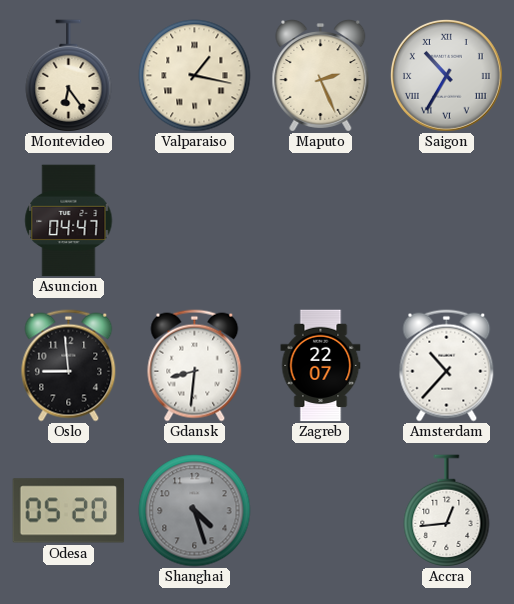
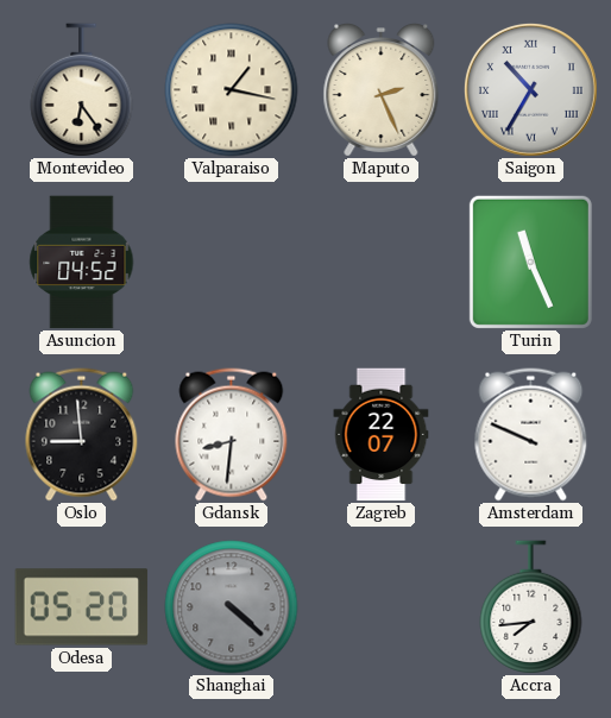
Asuncion: 04:47 -> 04:52 (82, 263)
Turin: none -> 11:26 (530, 262)
Amsterdam: 10:37 -> 9:49 (531, 435)
Shanghai: 4:27 -> 4:22 (232, 607)
Accra: 12:44 -> 7:44 (531, 606)
